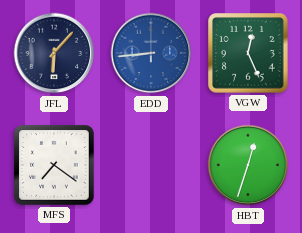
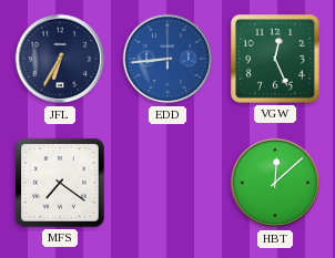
JFL: 6:07 -> 6:35 (60, 59)
HBT: 12:33 -> 12:08 (275, 183)
